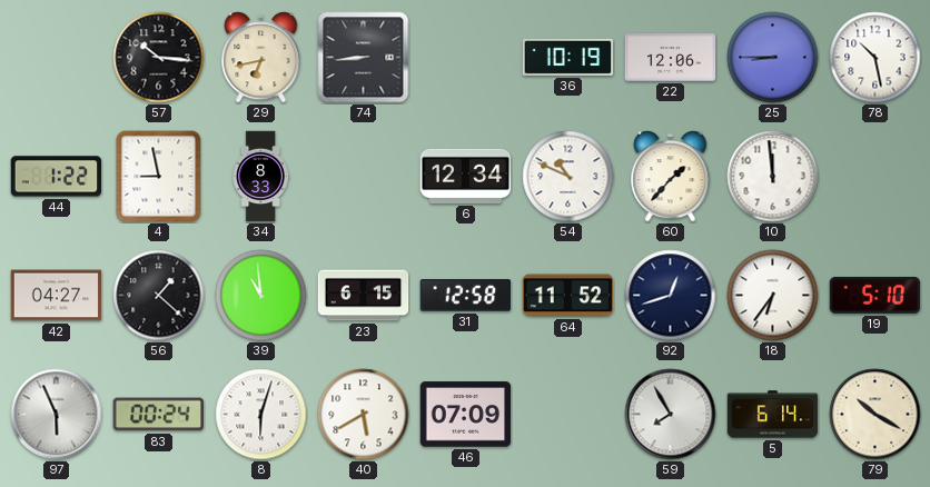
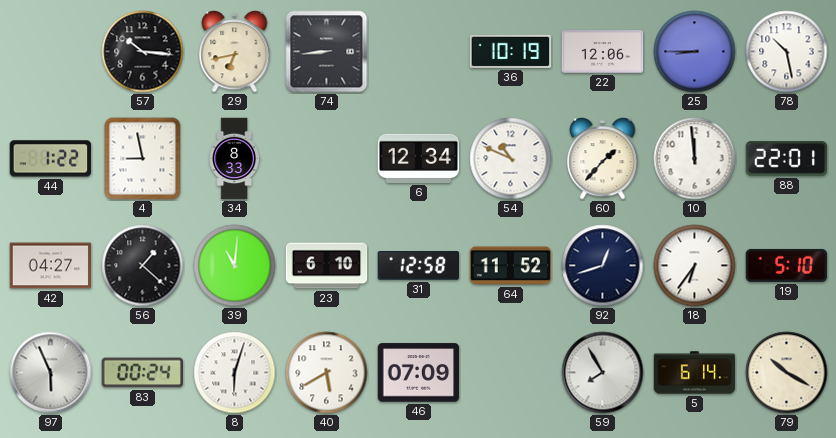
88: none -> 22:01 (787, 159)
39: 10:59 -> 11:01 (235, 266)
23: 6:15 -> 6:10 (327, 266)
